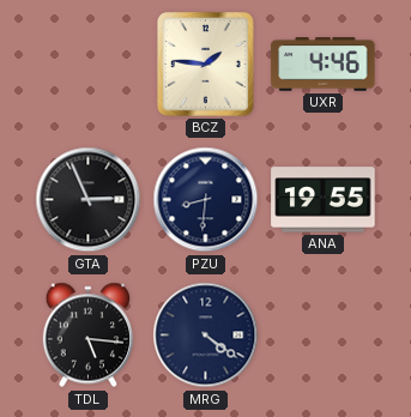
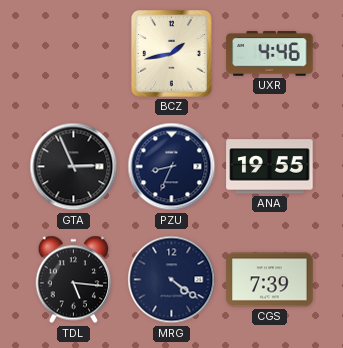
BCZ: 1:46 -> 1:43 (172, 54)
PZU: 8:31 -> 8:34 (172, 167)
CGS: none -> 7:39 (270, 280)
